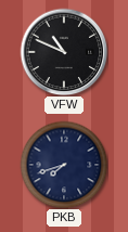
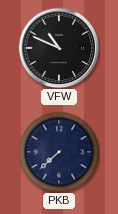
PKB: 7:42 -> 7:38 (59, 152)
